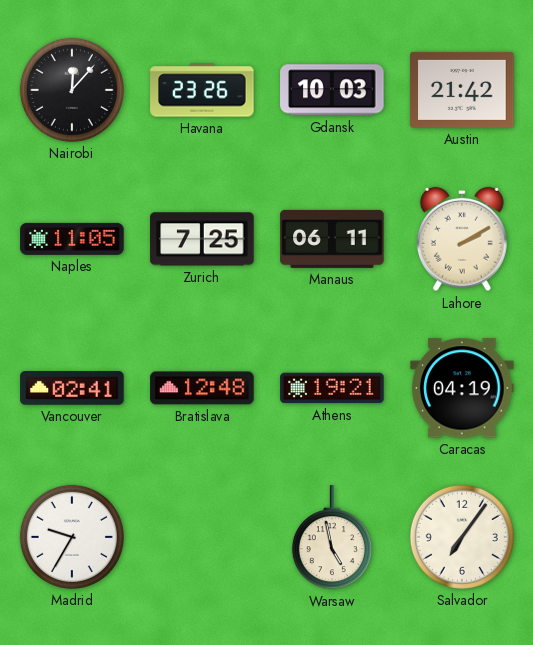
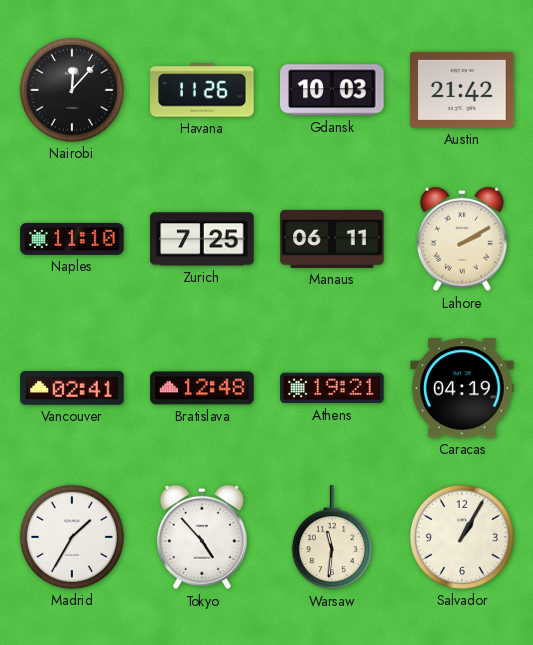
Havana: 23:26 -> 11:26 (202, 90)
Naples: 11:05 -> 11:10 (72, 239)
Madrid: 9:35 -> 1:35 (72, 537)
Tokyo: none -> 4:53 (202, 537)
Warsaw: 4:58 -> 11:31 (332, 538)
Salvador: 7:06 -> 1:05 (462, 537)
